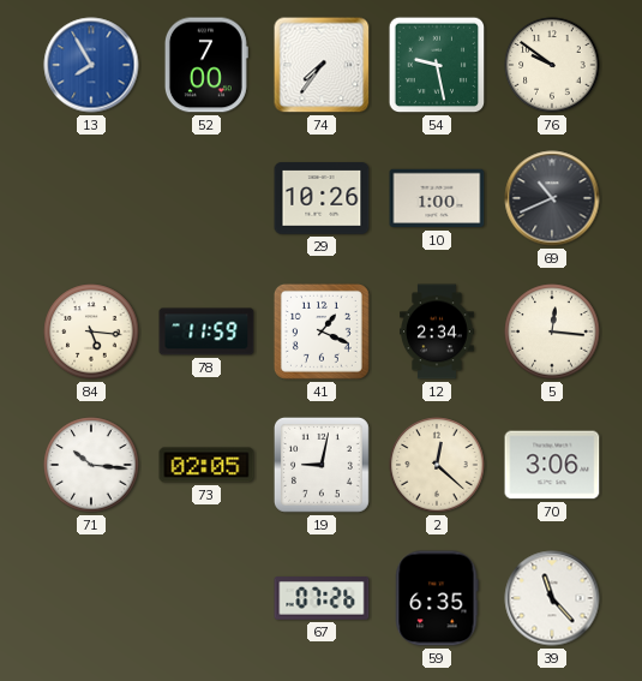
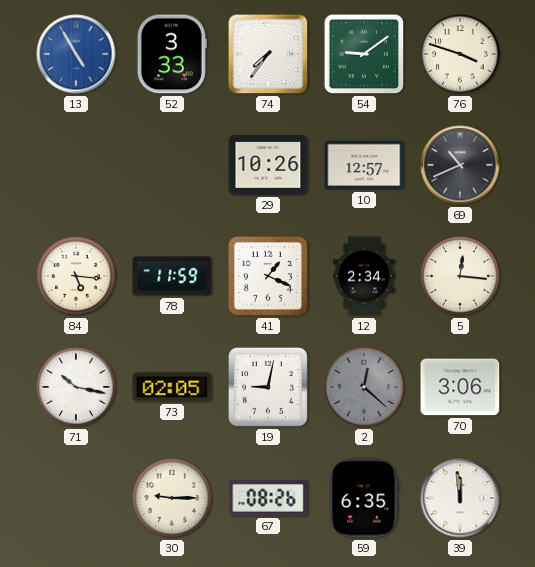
13: 7:55 -> 4:55 (76, 54)
52: 7:00 -> 3:33 (172, 54)
54: 9:28 -> 9:09 (364, 54)
76: 9:51 -> 3:48 (460, 54)
10: 1:00 -> 12:57 (364, 165)
71: 10:16 -> 10:17 (76, 387)
2 dial: cream -> grey (364, 387)
30: none -> 9:15 (172, 498)
67: 07:26 -> 08:26 (268, 498)
39: 11:23 -> 11:59 (460, 498)
